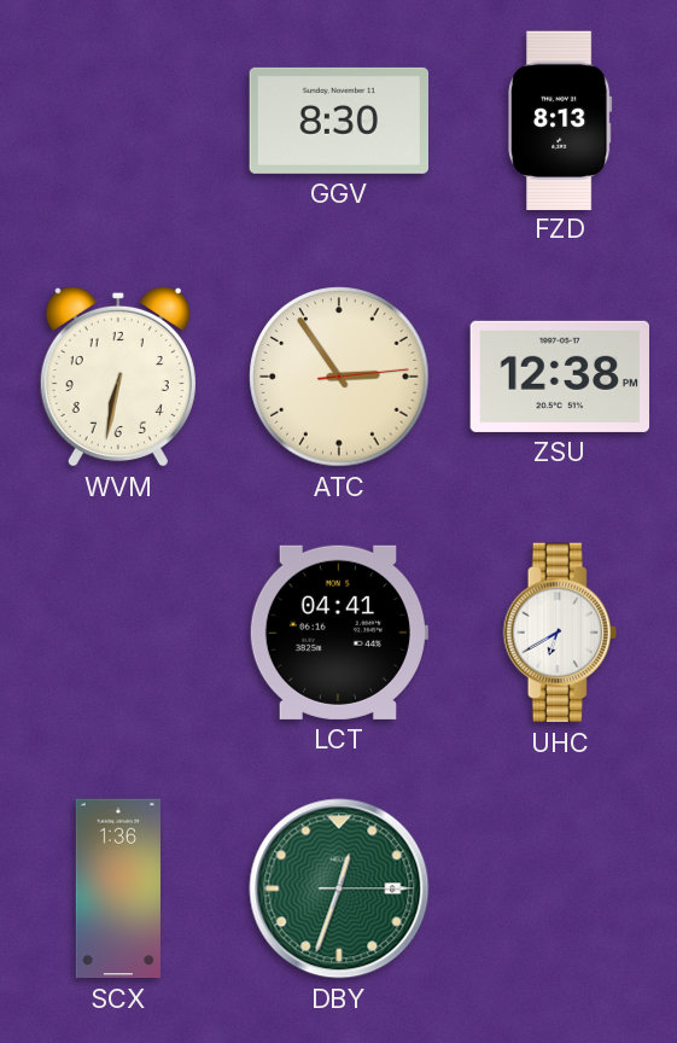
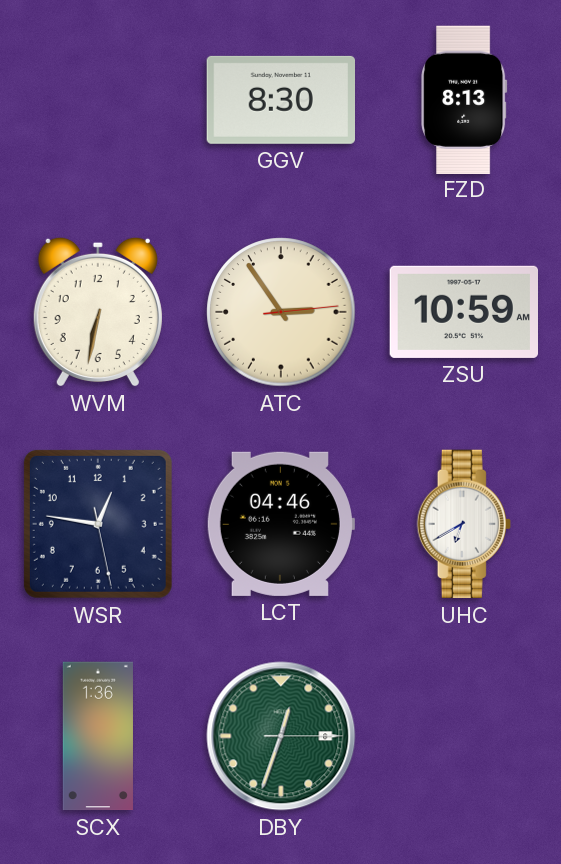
ZSU: 12:38 -> 10:59 (463, 312)
WSR: none -> 12:46 (98, 524)
LCT: 04:41 -> 04:46 (280, 524)
